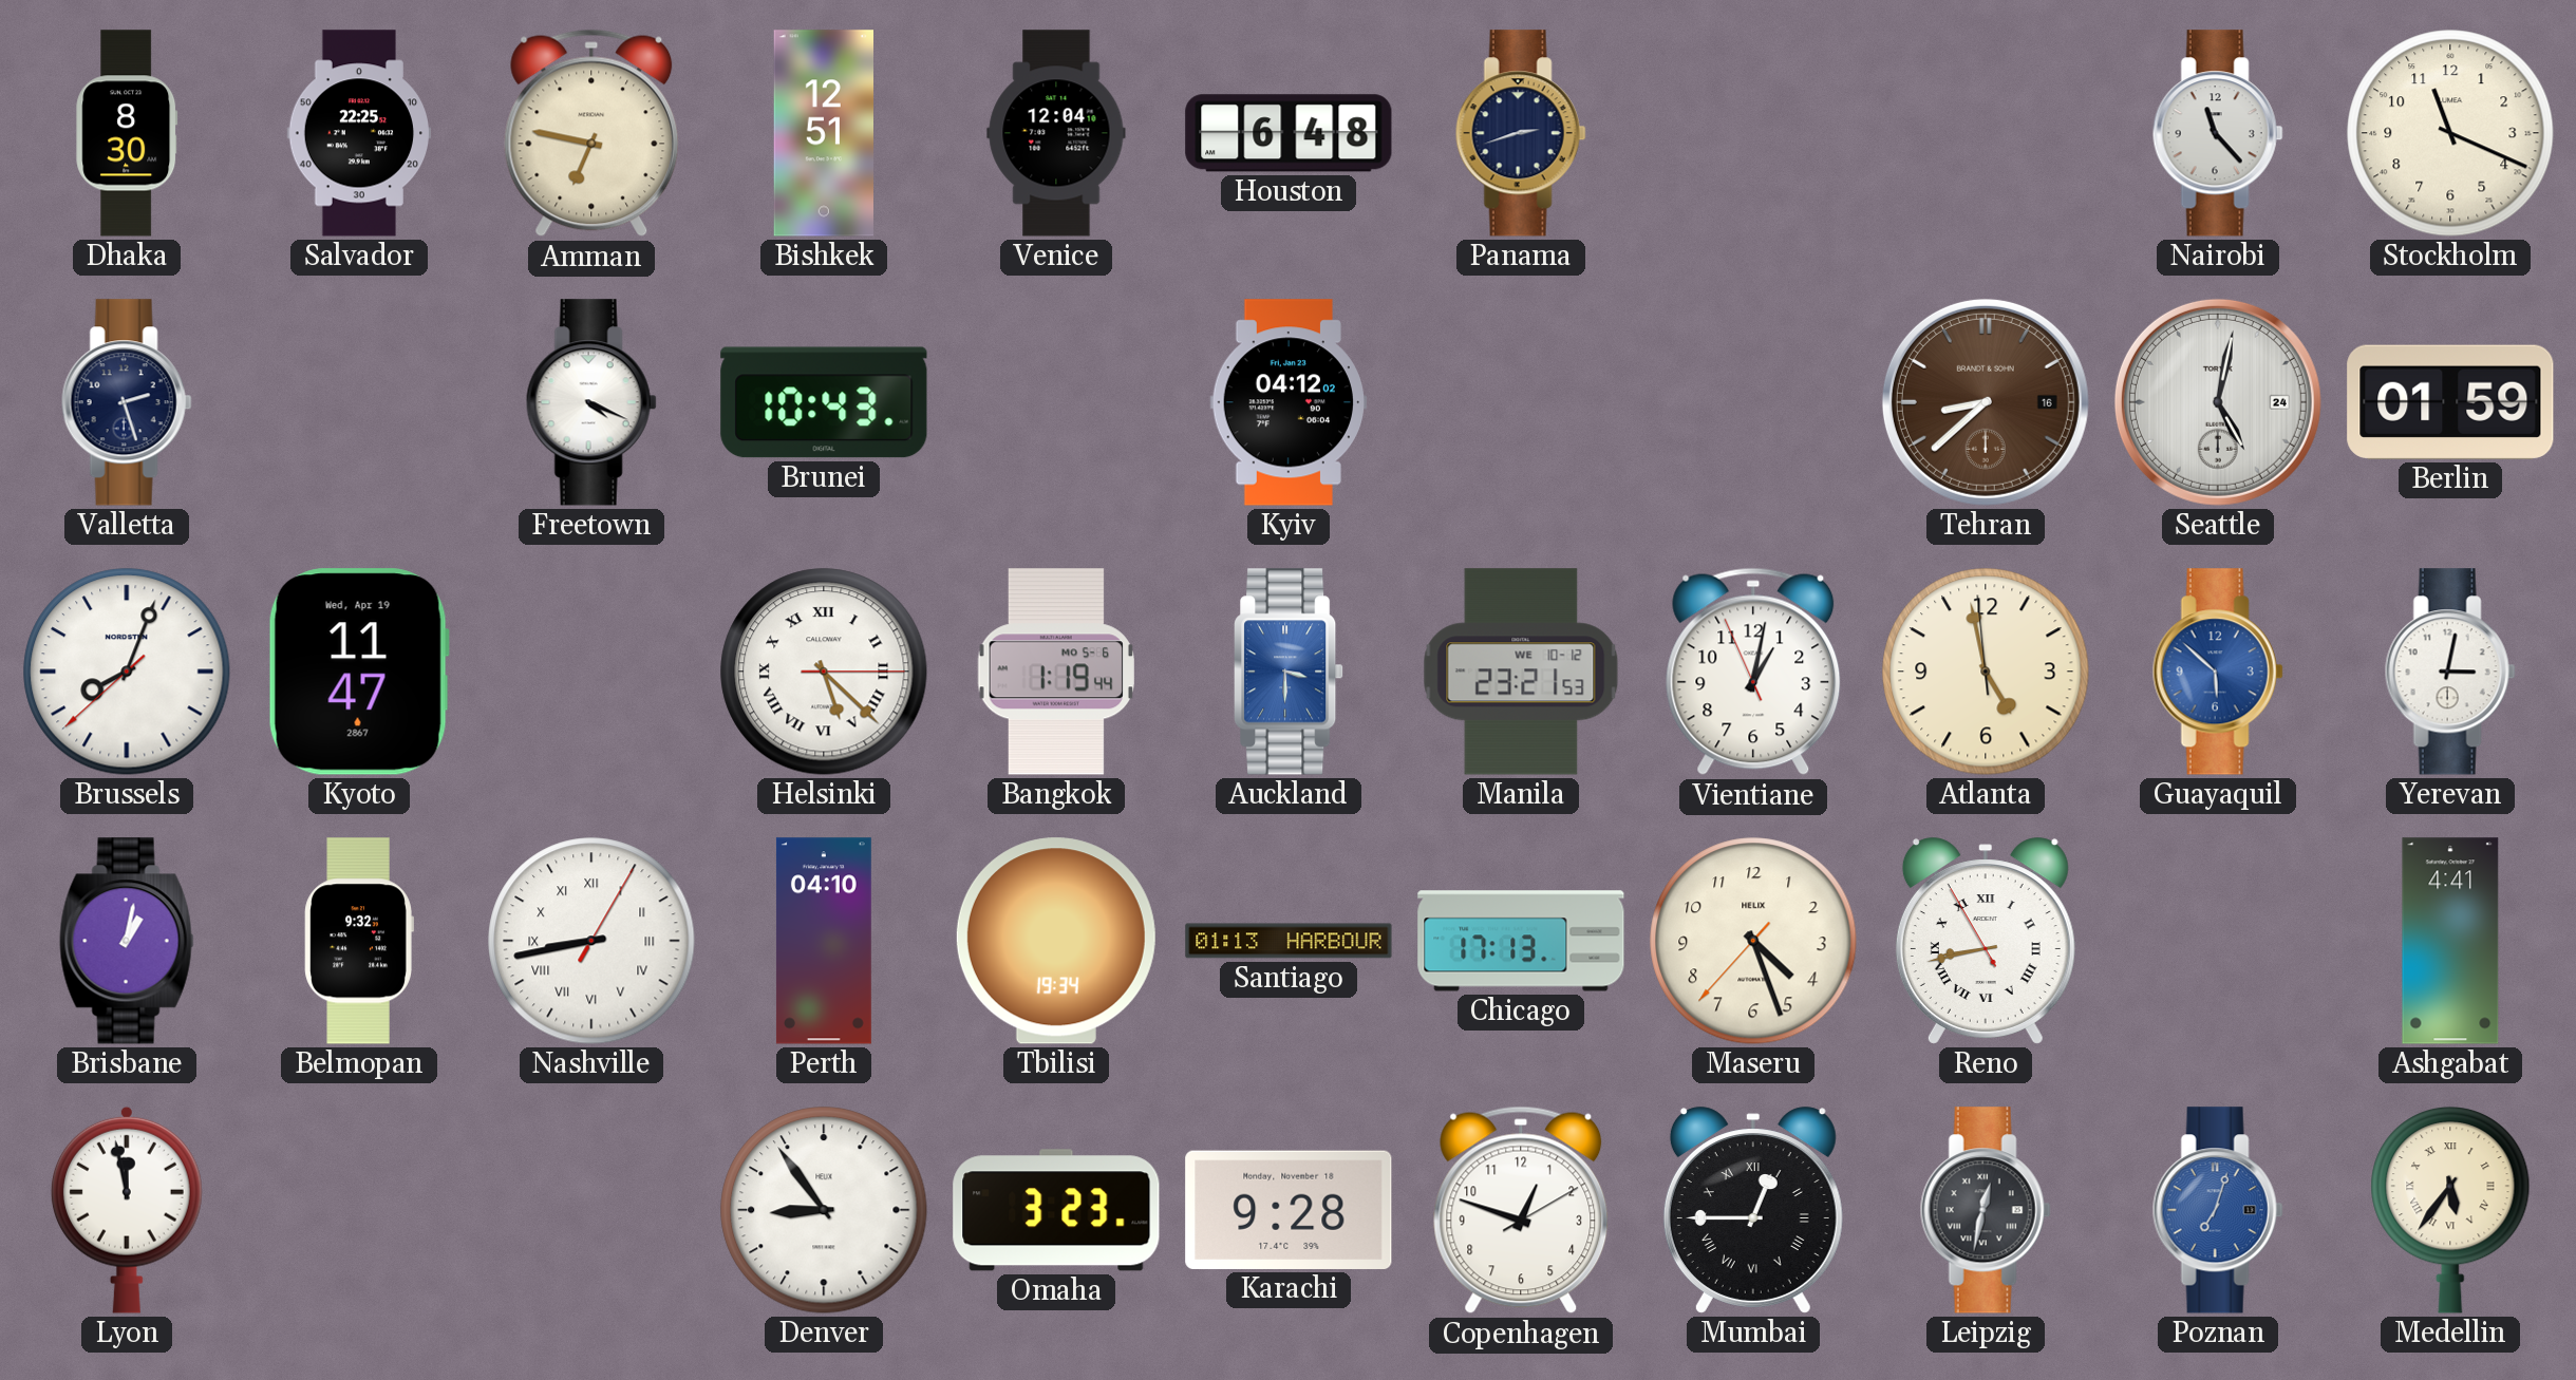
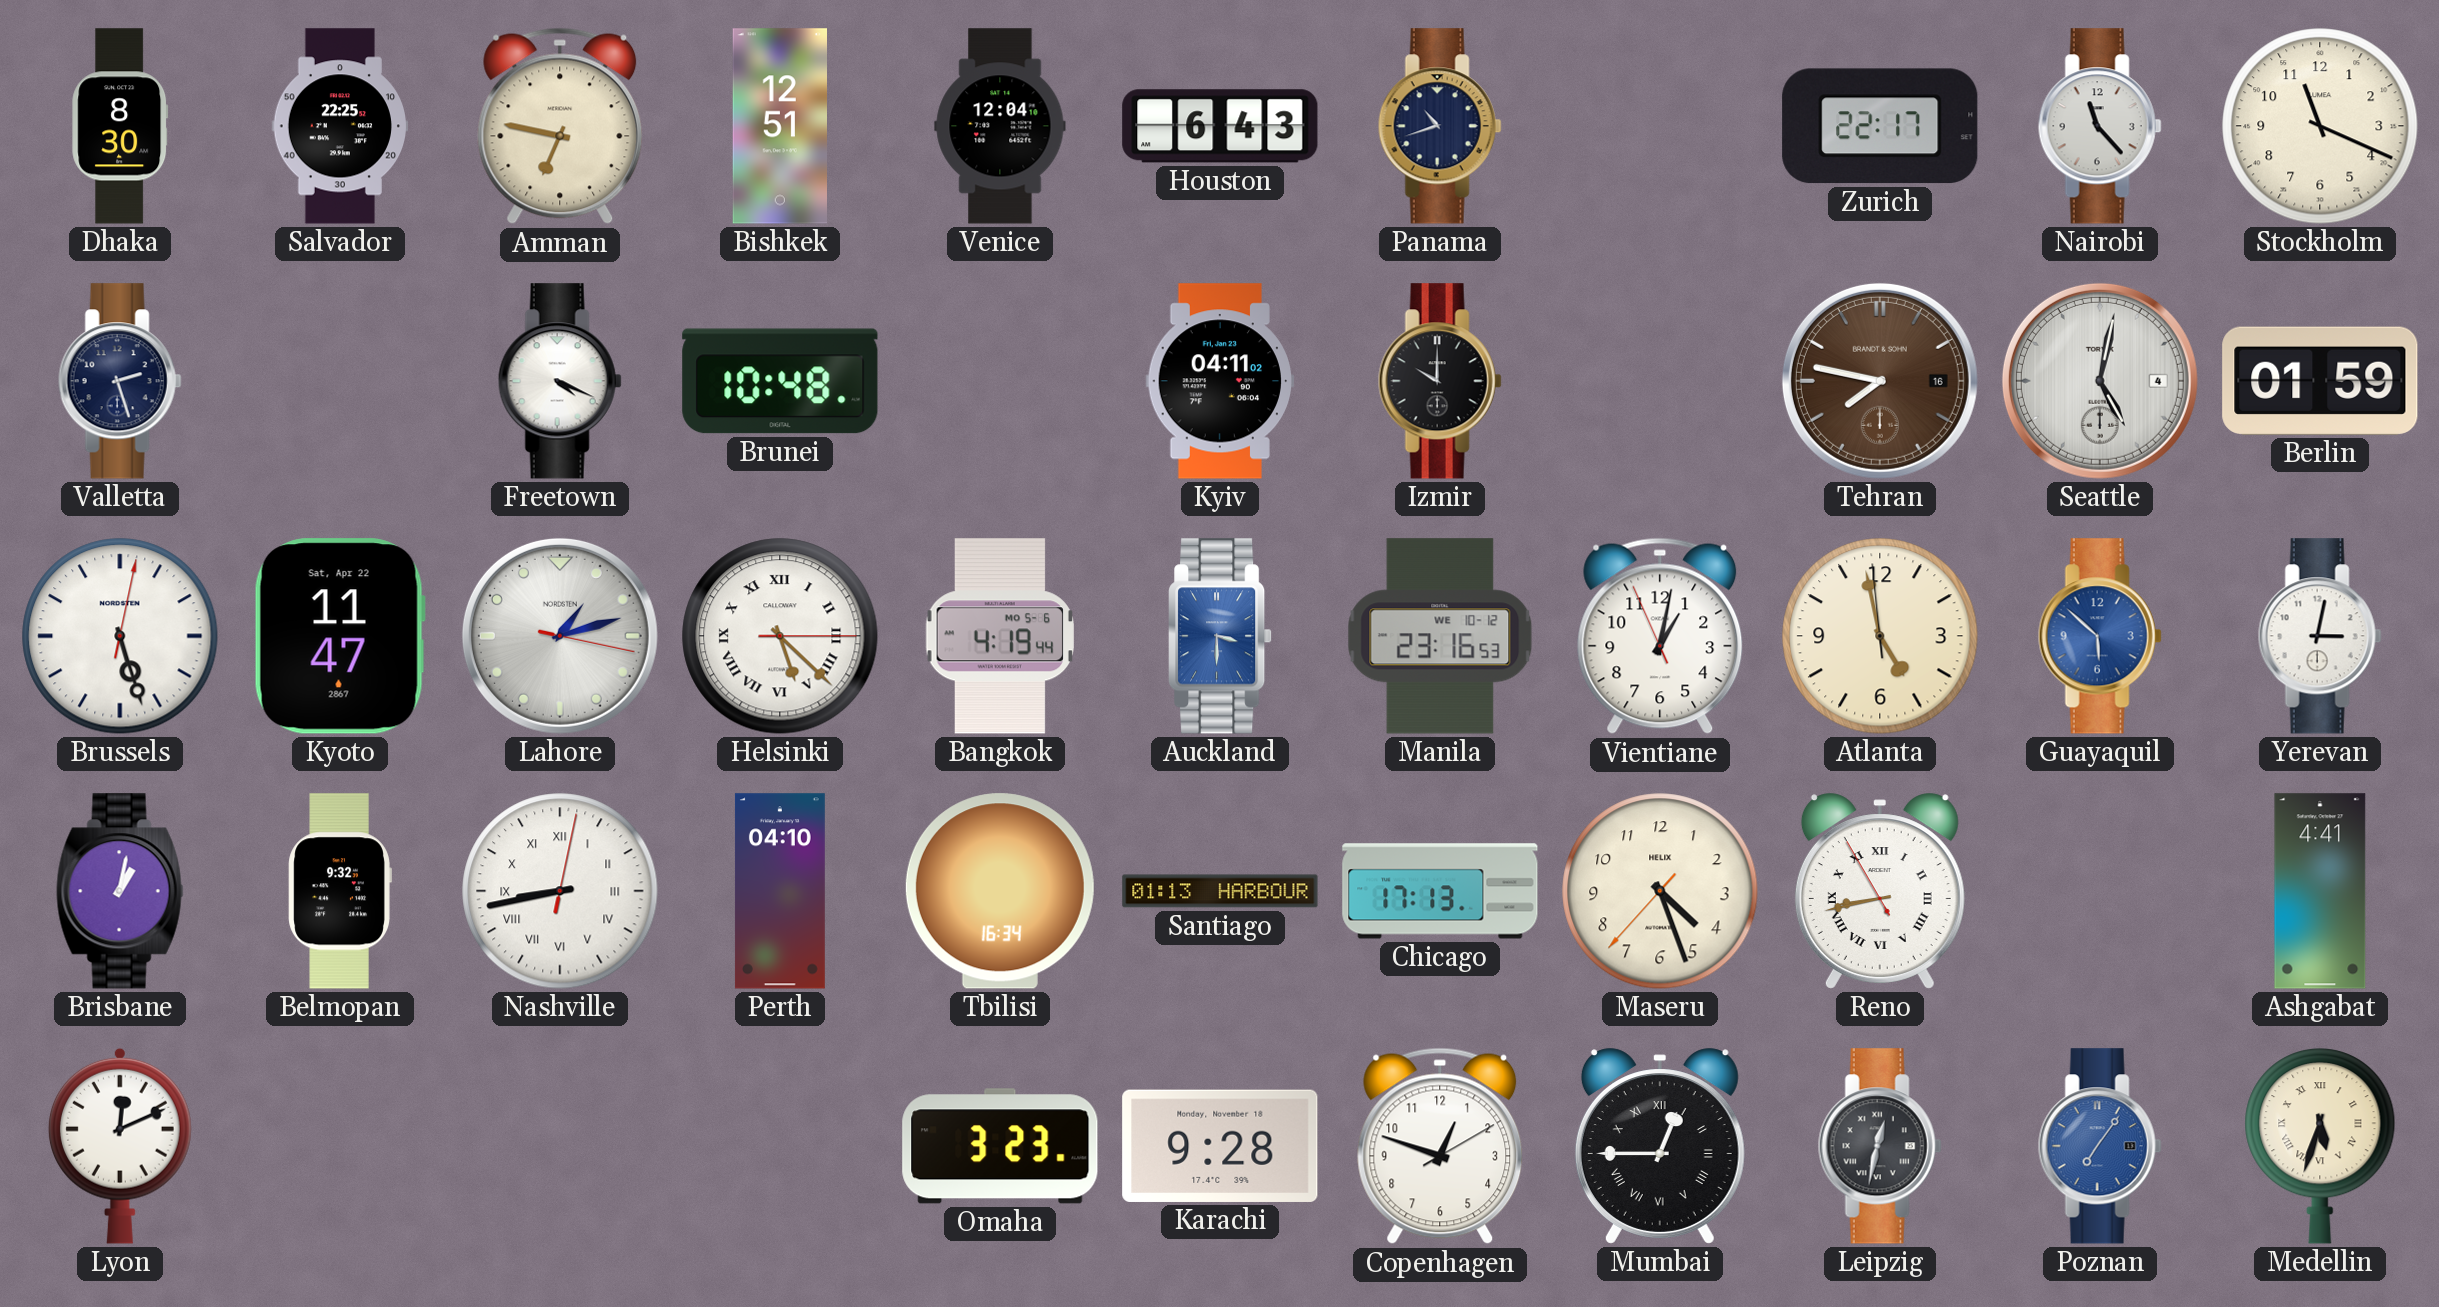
Houston: 6:48 -> 6:43 (1220, 126)
Panama: 2:42 -> 10:42 (1440, 126)
Zurich: none -> 22:17 (1880, 126)
Brunei: 10:43 -> 10:48 (780, 381)
Kyiv: 04:12 -> 04:11 (1219, 381)
Izmir: none -> 10:00 (1440, 381)
Tehran: 8:38 -> 7:47 (1880, 381)
Seattle date: 24 -> 4 (2100, 381)
Brussels: 8:03 -> 5:27 (120, 636)
Kyoto date: Wed, Apr 19 -> Sat, Apr 22 (340, 636)
Lahore: none -> 1:12 (560, 636)
Bangkok: 1:19 -> 4:19 (1000, 636)
Manila: 23:21 -> 23:16 (1440, 636)
Nashville: 8:43:05 -> 8:43:02 (560, 891)
Tbilisi: 19:34 -> 16:34 (1000, 891)
Lyon: 11:58 -> 12:11 (120, 1146)
Denver: 8:54 -> none (824, 1210)
Poznan: 7:03 -> 7:06 (2100, 1146)
Medellin: 5:36 -> 5:33 (2320, 1146)
